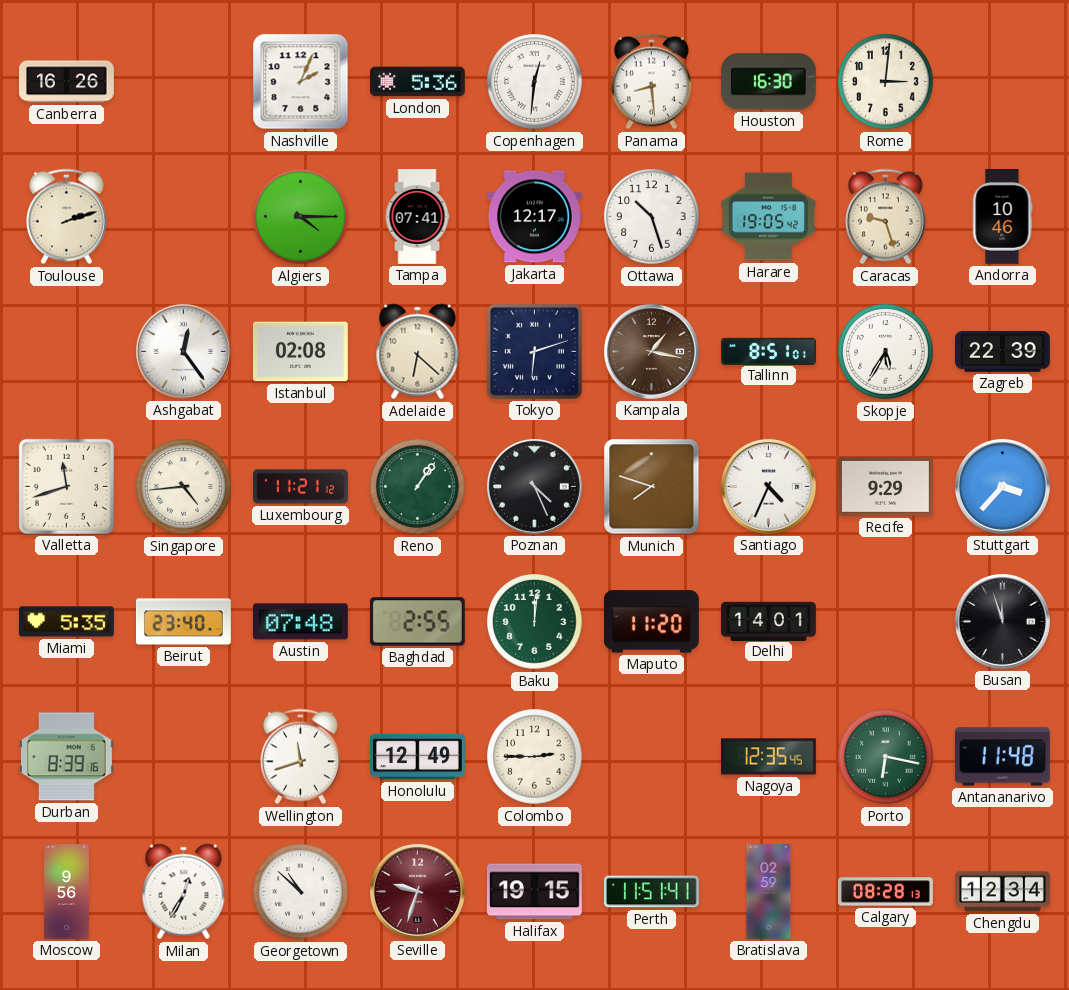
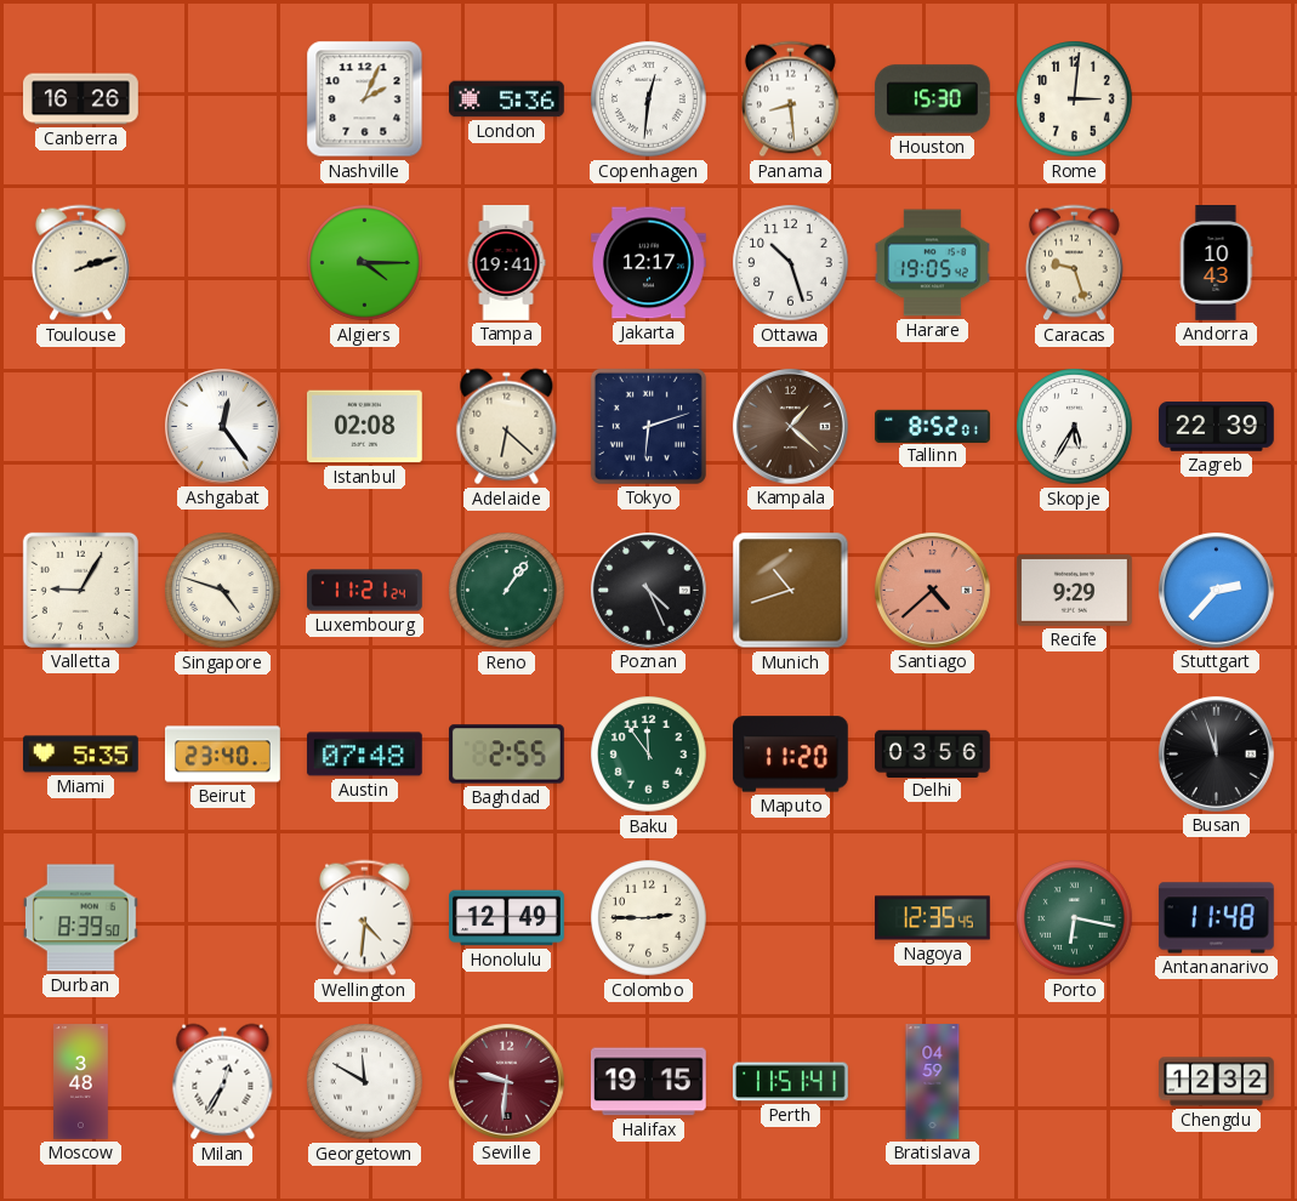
Houston: 16:30 -> 15:30 (932, 99)
Tampa: 07:41 -> 19:41 (506, 263)
Andorra: 10:46 -> 10:43 (1216, 263)
Kampala: 1:17 -> 1:22 (790, 426)
Tallinn: 8:51 -> 8:52 (933, 426)
Valletta: 11:42 -> 9:05 (80, 590)
Singapore: 4:44 -> 4:48 (223, 591)
Luxembourg: 11:21:12 -> 11:21:24 (365, 591)
Munich: 7:48 -> 10:42 (791, 591)
Santiago: 4:34 -> 4:38 (932, 590)
Santiago dial: white -> salmon (932, 590)
Stuttgart: 3:37 -> 2:37 (1216, 590)
Baku: 12:01 -> 11:54 (649, 755)
Delhi: 14:01 -> 03:56 (933, 753)
Durban: 8:39:16 -> 8:39:50 (80, 918)
Wellington: 11:42 -> 4:31 (364, 918)
Moscow: 9:56 -> 3:48 (81, 1082)
Georgetown: 10:52 -> 11:50 (365, 1082)
Seville: 9:33 -> 9:31 (506, 1081)
Bratislava: 02:59 -> 04:59 (933, 1082)
Calgary: 08:28 -> none (886, 892)
Chengdu: 12:34 -> 12:32 (1217, 1082)
